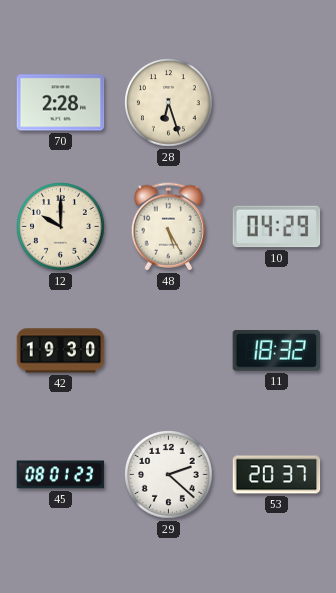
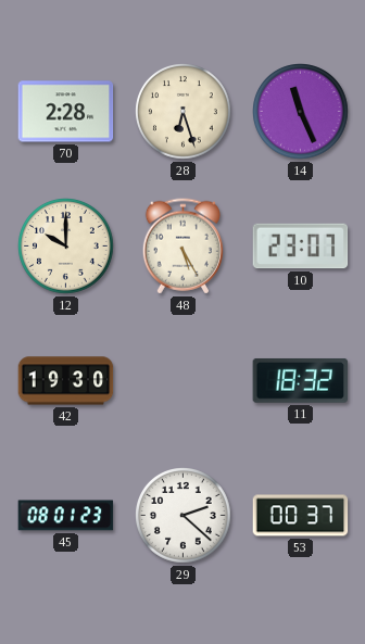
14: none -> 11:26 (301, 112)
10: 04:29 -> 23:07 (301, 247)
53: 20:37 -> 00:37 (301, 516)
